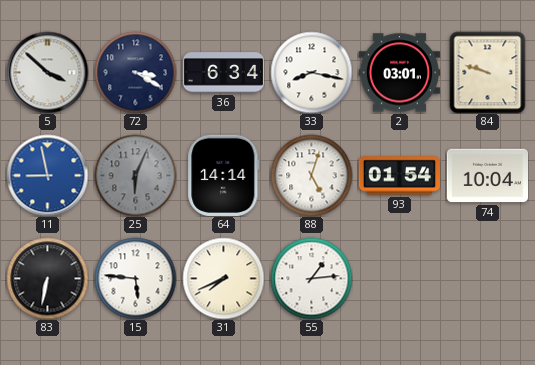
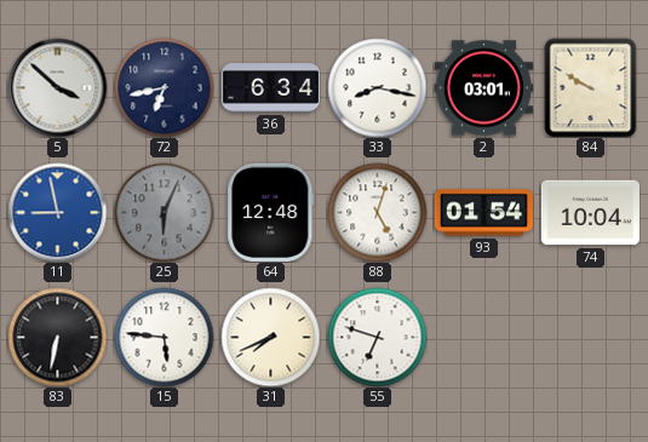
72: 3:20 -> 6:43 (164, 87)
84: 9:48 -> 9:50 (591, 87)
64: 14:14 -> 12:48 (271, 212)
55: 1:14 -> 6:48 (377, 337)
